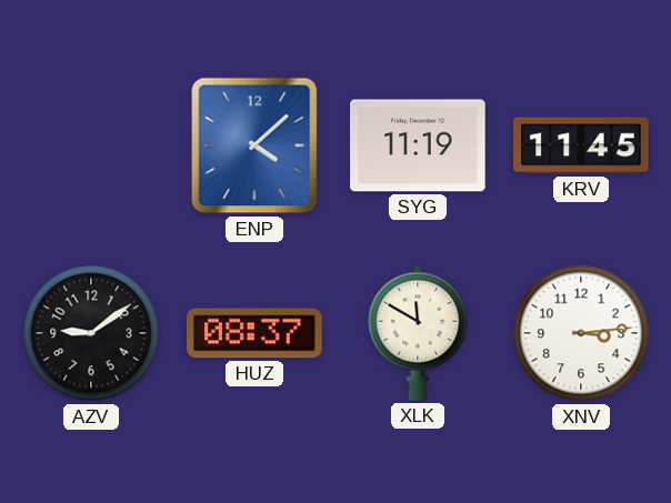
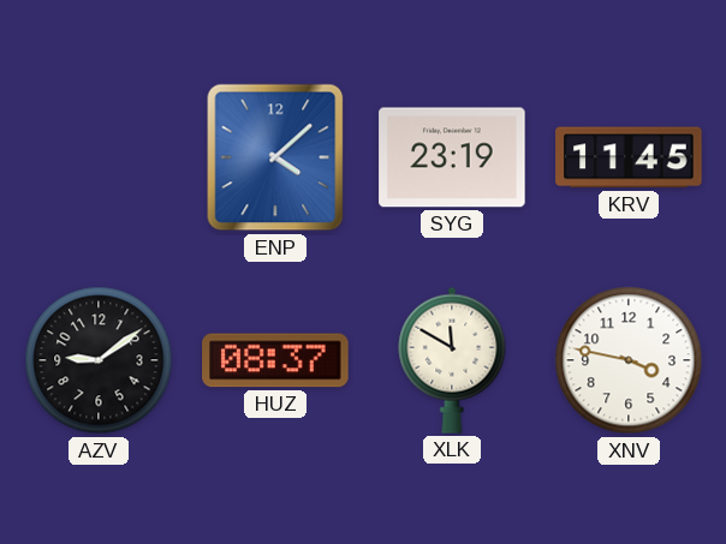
SYG: 11:19 -> 23:19 (452, 157)
XNV: 3:14 -> 3:47 (629, 360)
